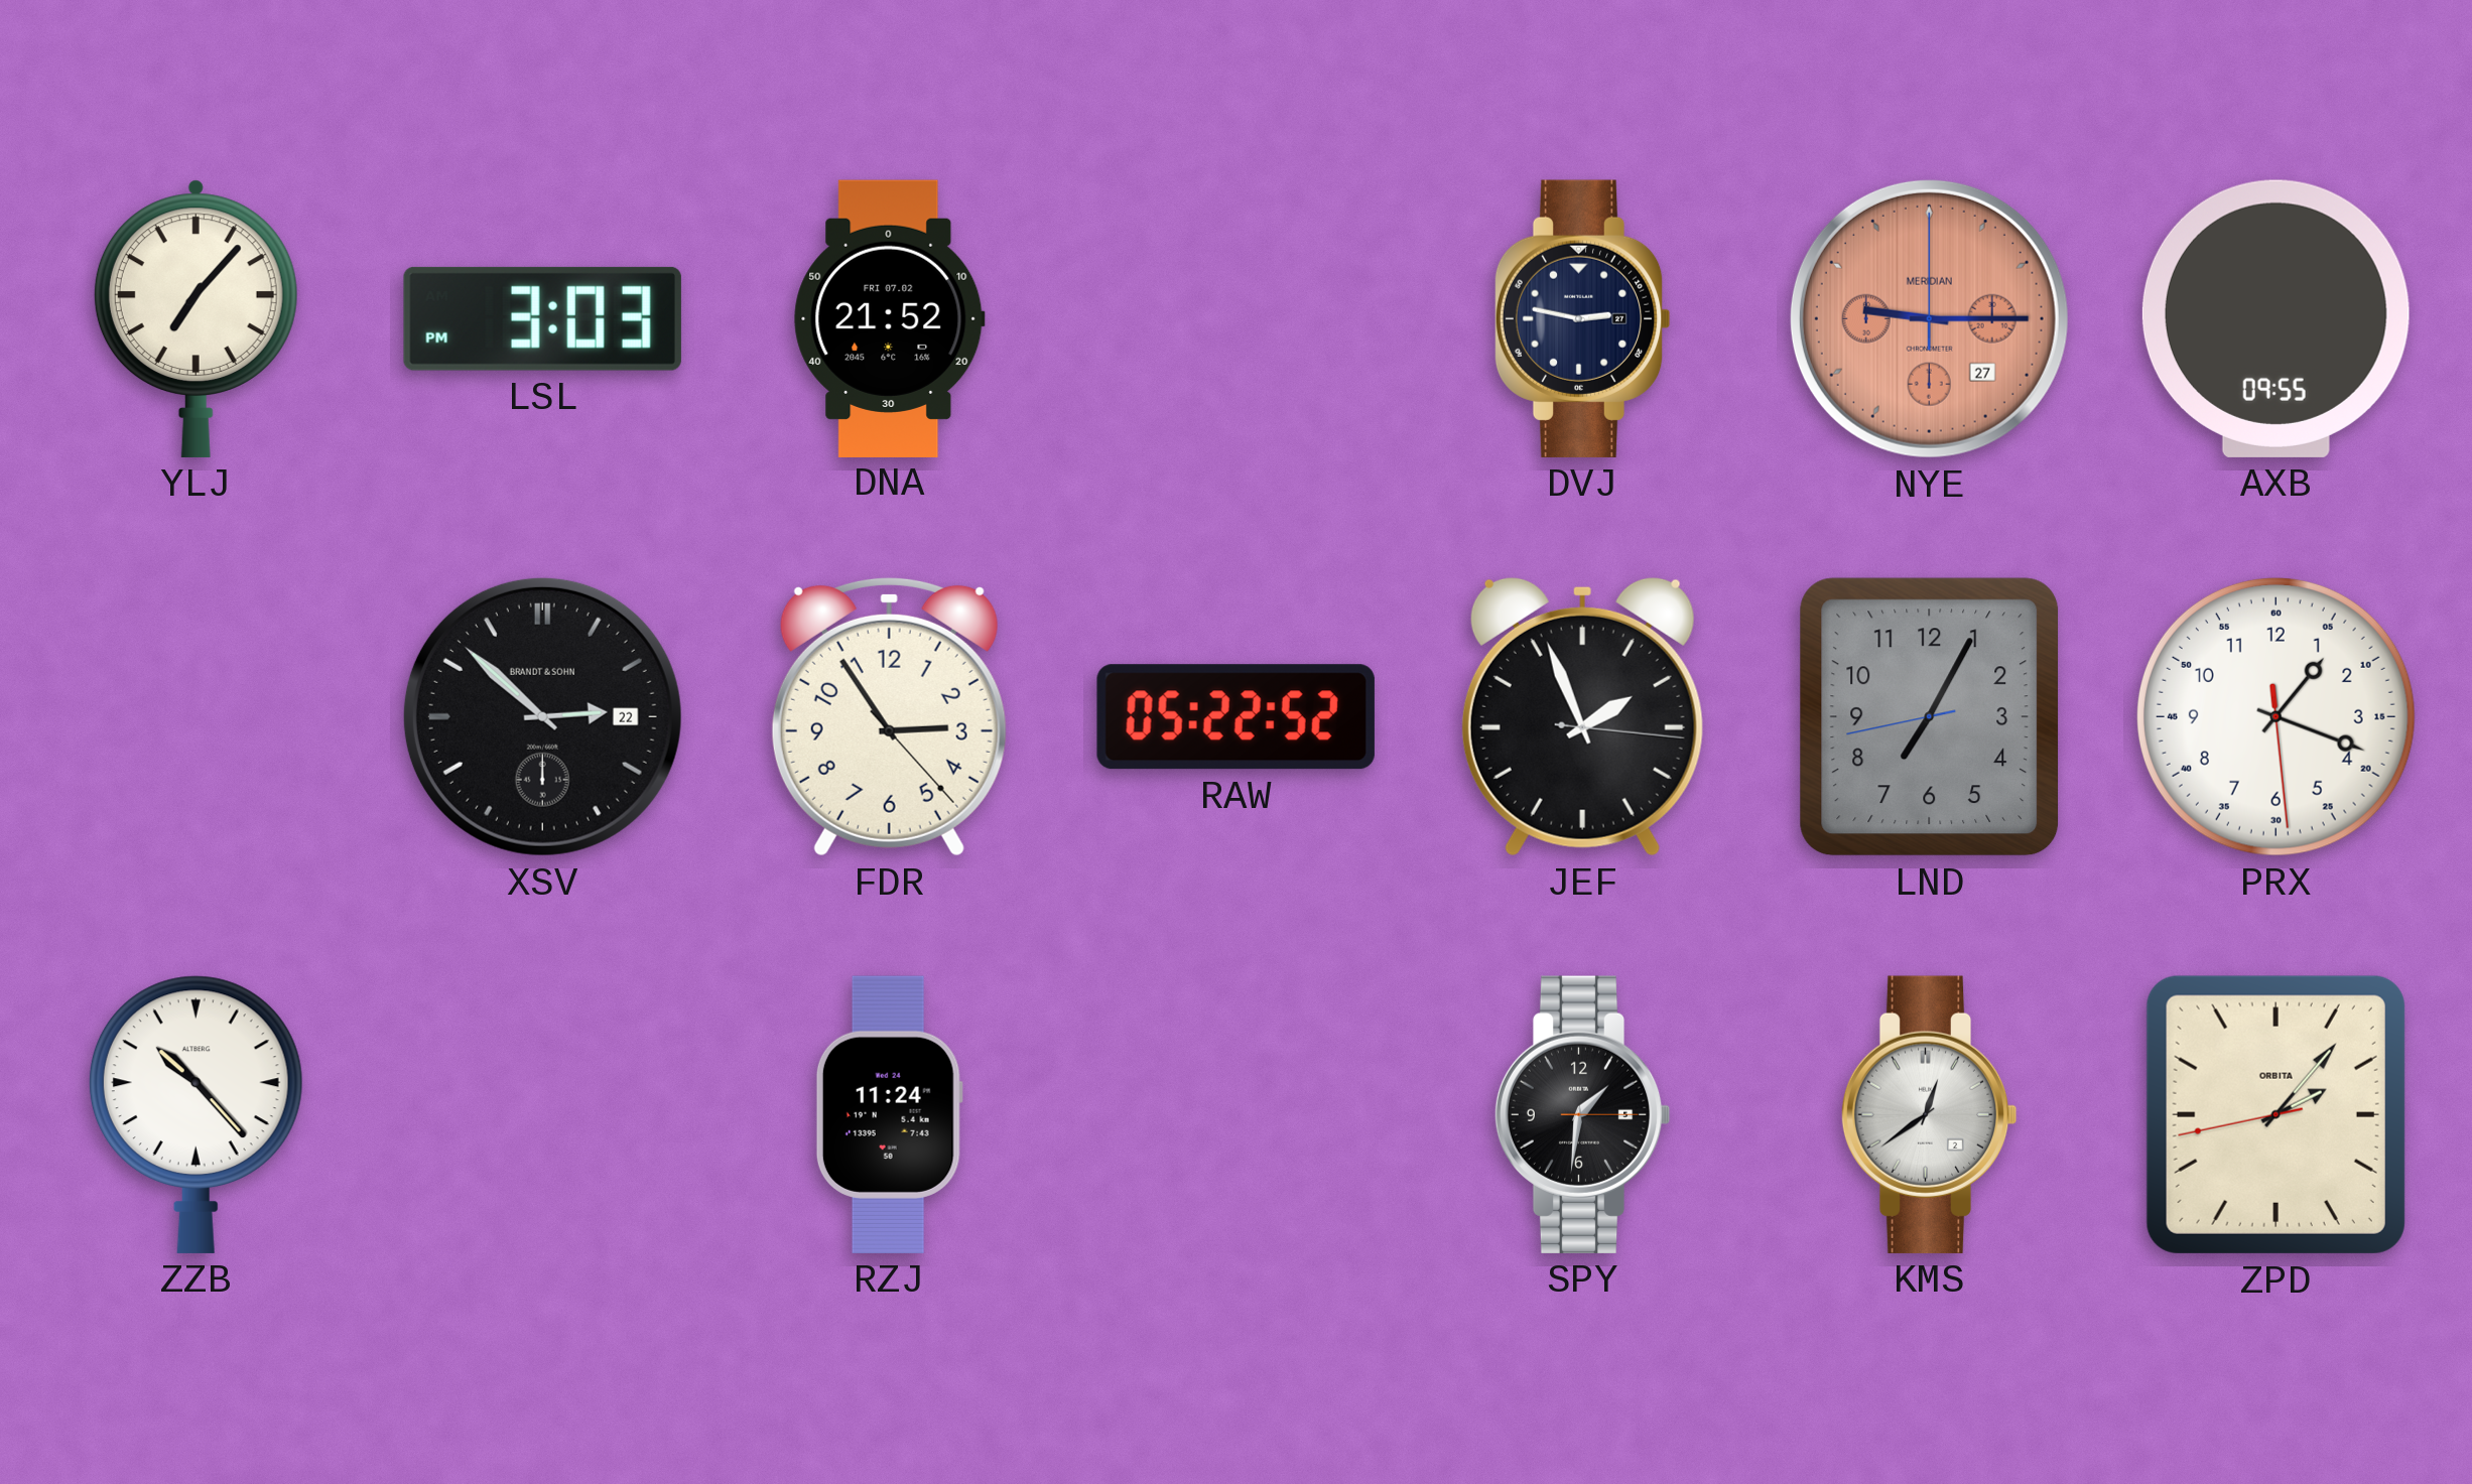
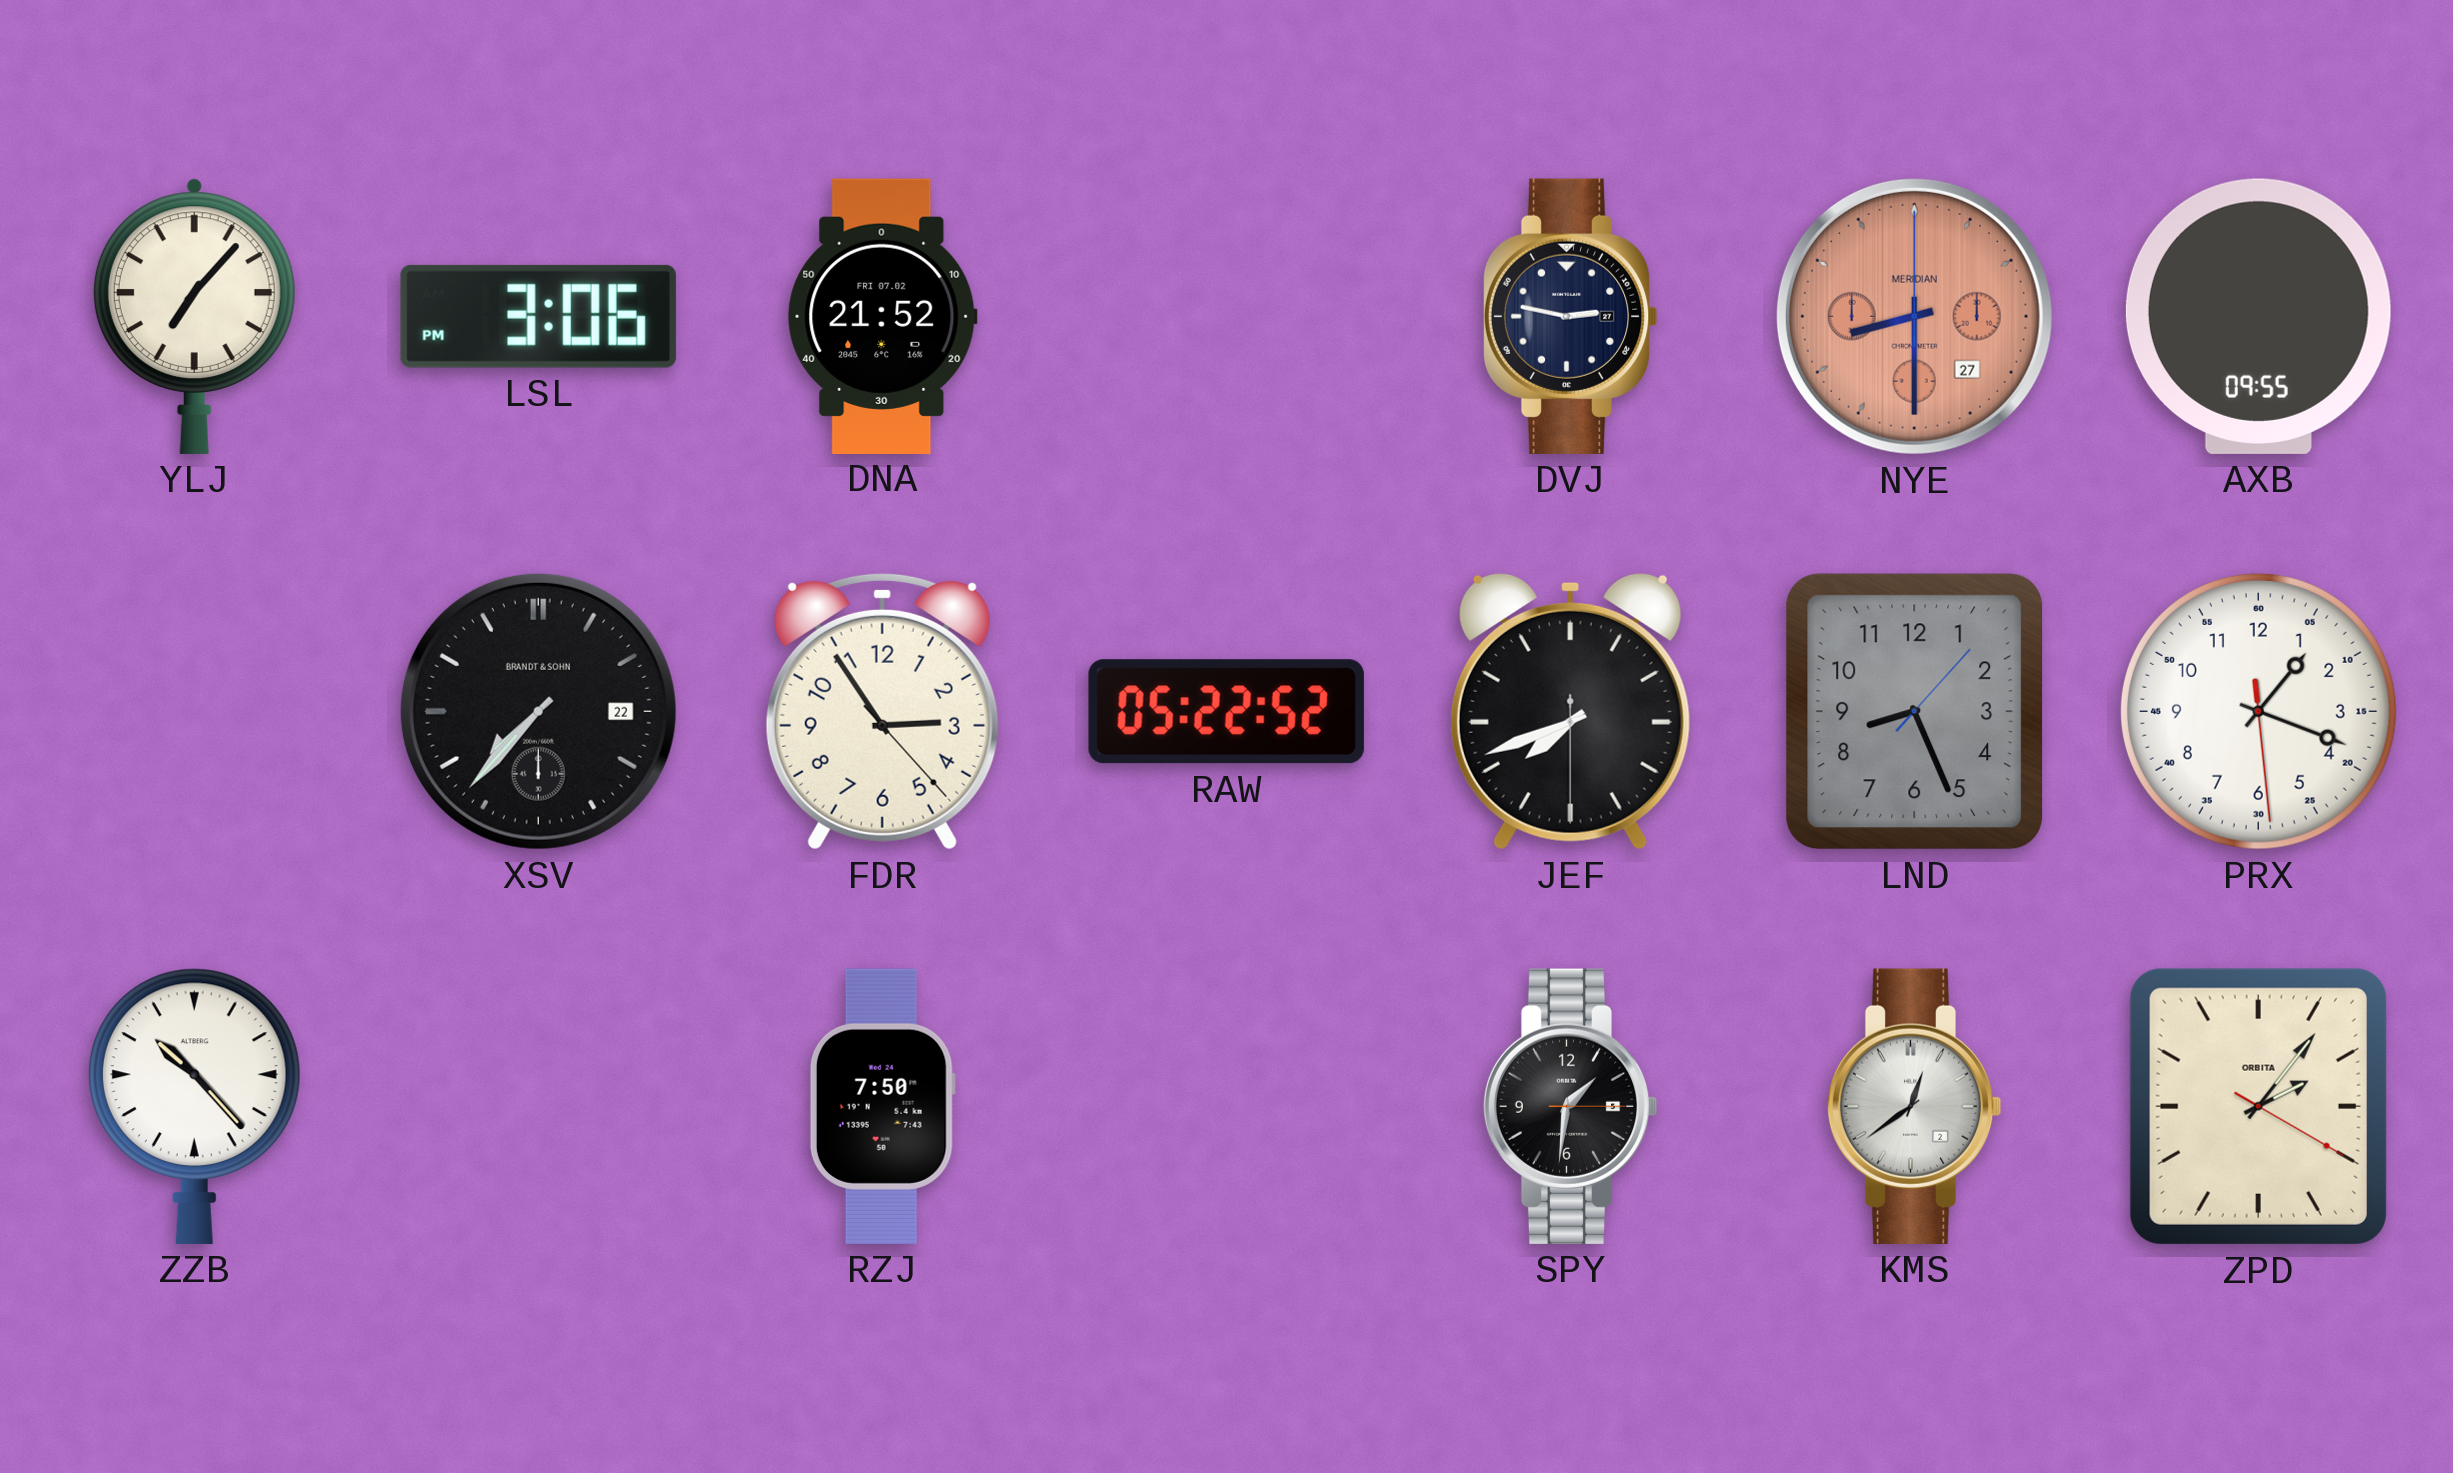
LSL: 3:03 -> 3:06 (538, 316)
NYE: 9:15 -> 8:30 (1914, 316)
XSV: 2:52 -> 7:37 (538, 711)
JEF: 1:56 -> 7:41 (1570, 711)
LND: 7:04 -> 8:26 (1915, 712)
RZJ: 11:24 -> 7:50 (882, 1106)
ZPD: 2:06:43 -> 2:06:20 (2258, 1106)
